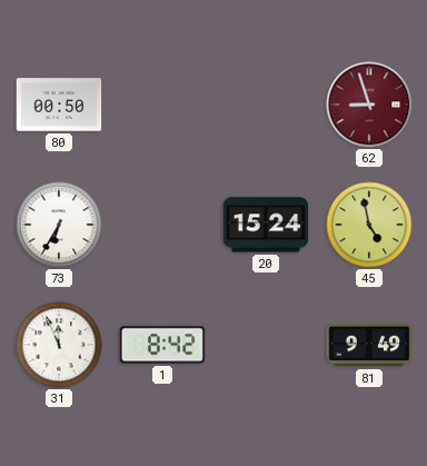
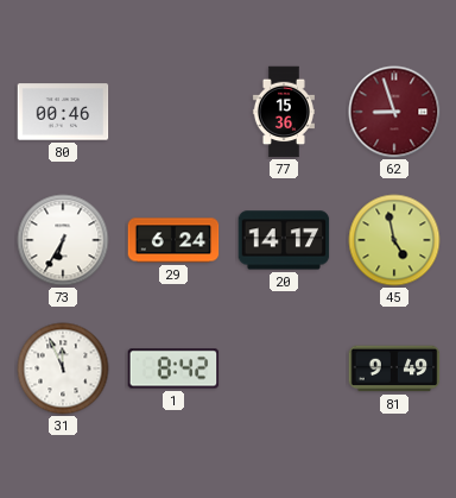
80: 00:50 -> 00:46 (63, 112)
77: none -> 15:36 (284, 112)
29: none -> 6:24 (173, 240)
20: 15:24 -> 14:17 (284, 240)
